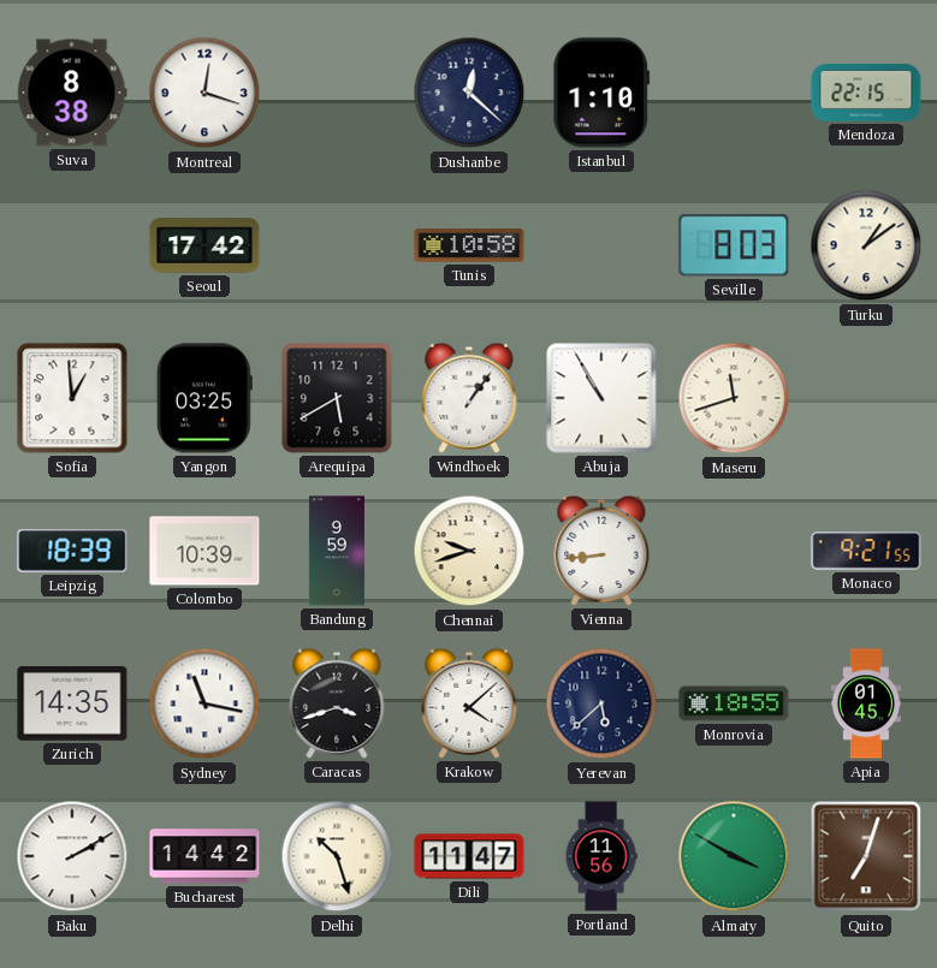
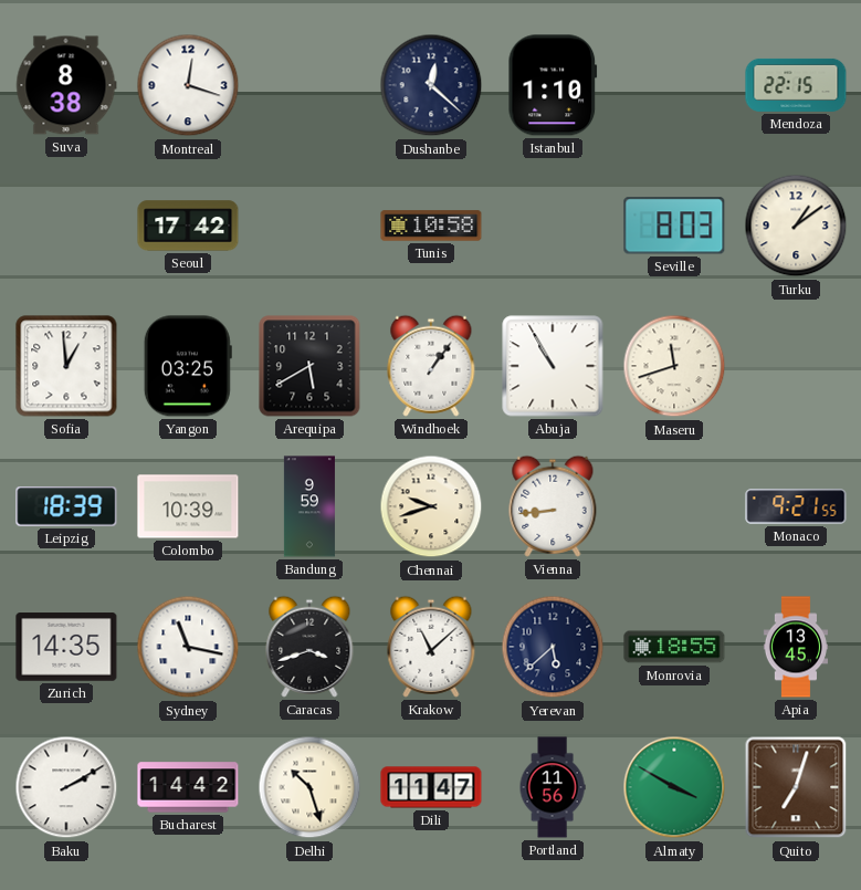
Krakow: 4:08 -> 11:08 (431, 647)
Apia: 01:45 -> 13:45 (795, 647)
